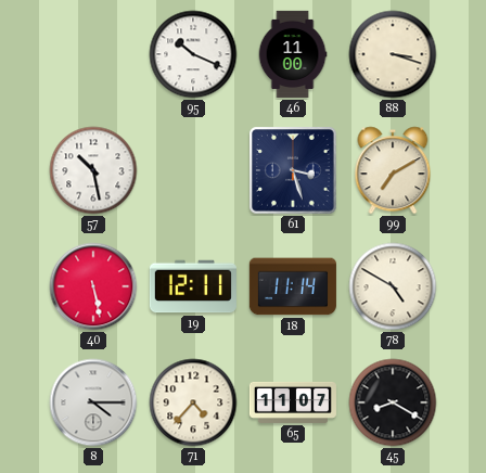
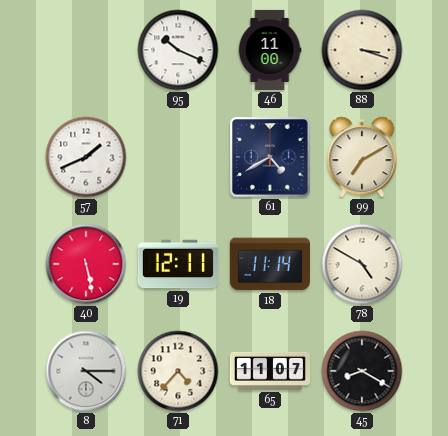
57: 10:28 -> 1:41 (86, 157)
61: 3:27 -> 4:40 (270, 157)
